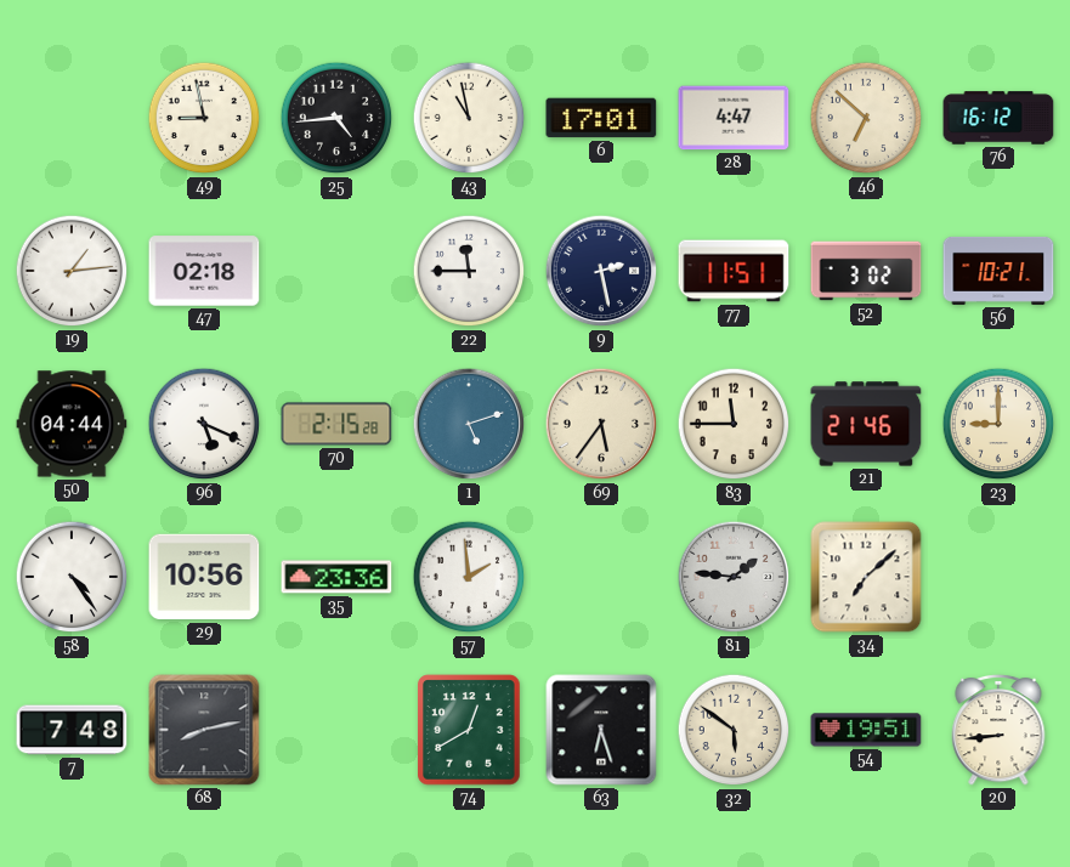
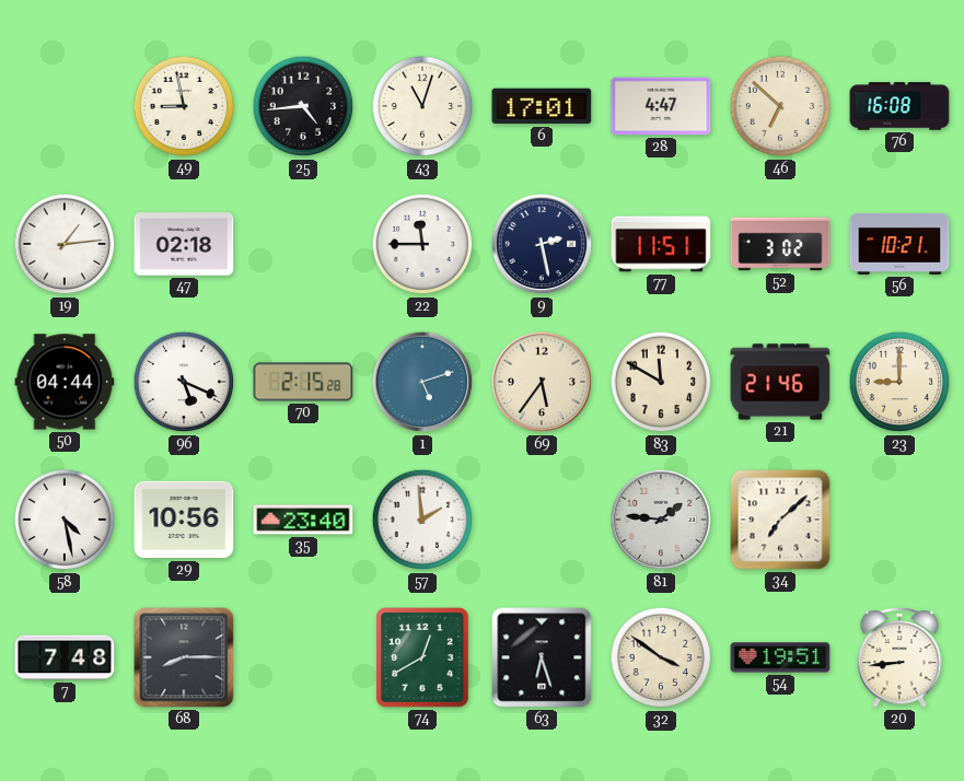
43: 10:58 -> 11:03 (422, 106)
76: 16:12 -> 16:08 (899, 106)
83: 11:45 -> 11:50 (661, 382)
58: 4:24 -> 4:28 (65, 520)
35: 23:36 -> 23:40 (303, 520)
68: 8:13 -> 8:15 (184, 657)
32: 5:51 -> 3:51 (661, 657)
